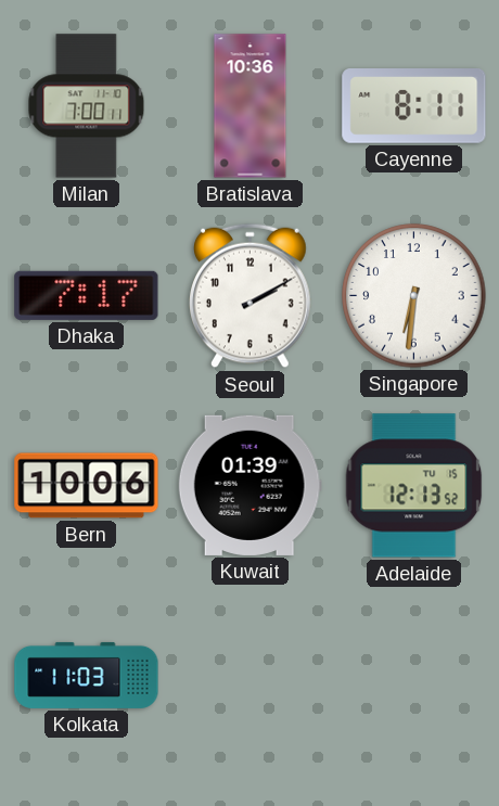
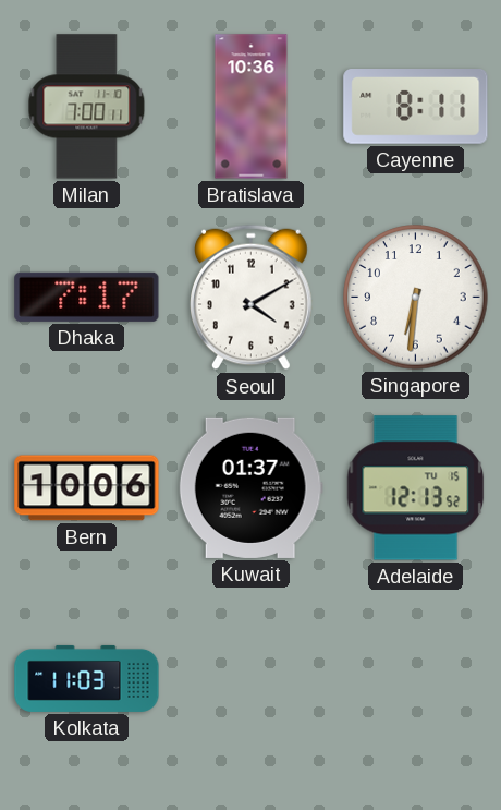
Seoul: 2:10 -> 4:10 (252, 298)
Kuwait: 01:39 -> 01:37 (250, 487)
